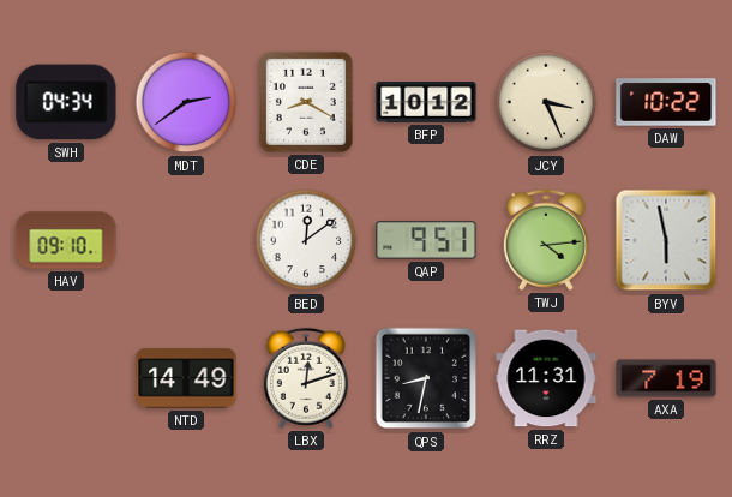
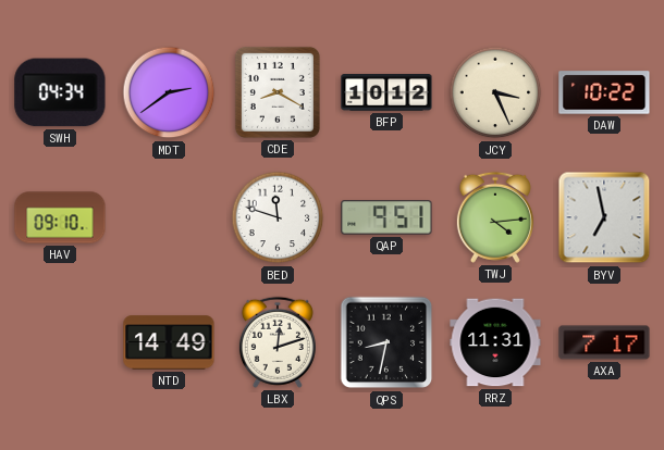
BED: 12:09 -> 11:48 (278, 217)
BYV: 5:58 -> 6:58 (604, 217)
AXA: 7:19 -> 7:17 (604, 342)
